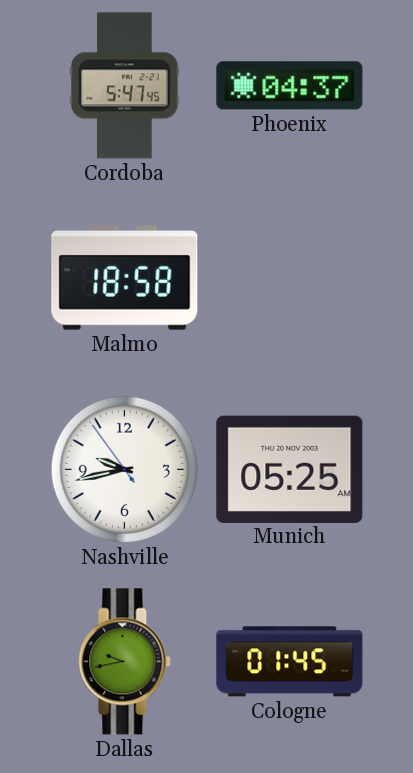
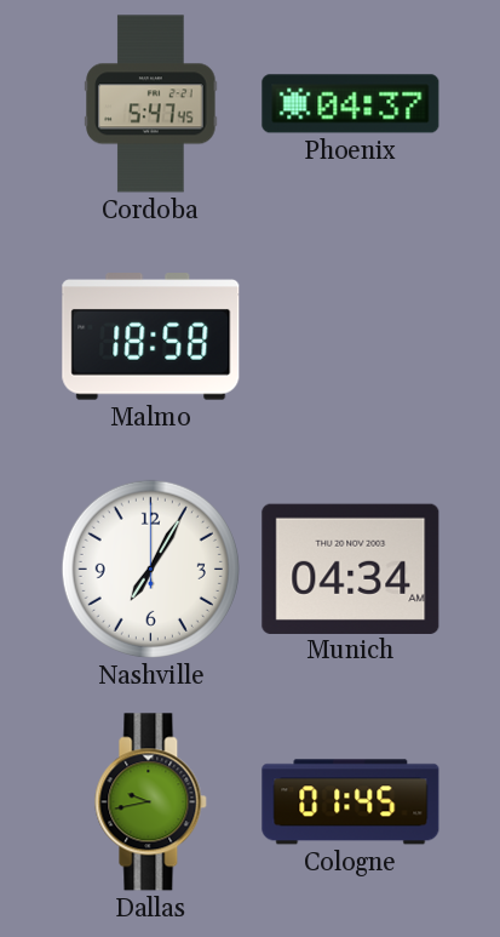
Nashville: 9:42 -> 7:05 (150, 569)
Munich: 05:25 -> 04:34 (351, 569)
